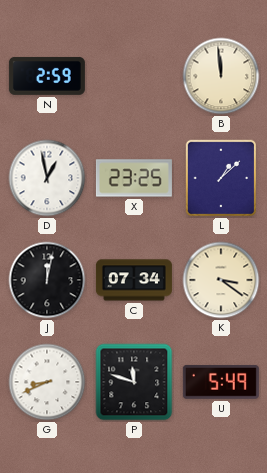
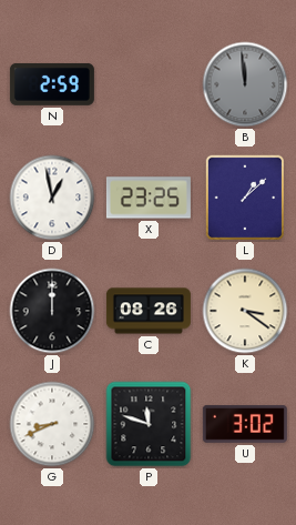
B dial: cream -> grey (245, 84)
J: 12:02 -> 12:00 (52, 311)
C: 07:34 -> 08:26 (149, 311)
U: 5:49 -> 3:02 (245, 424)
